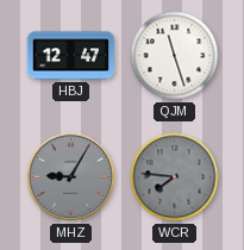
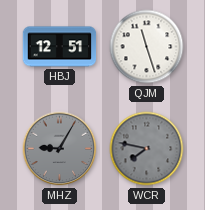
HBJ: 12:47 -> 12:51 (60, 47)
WCR: 7:46 -> 7:47 (147, 149)
